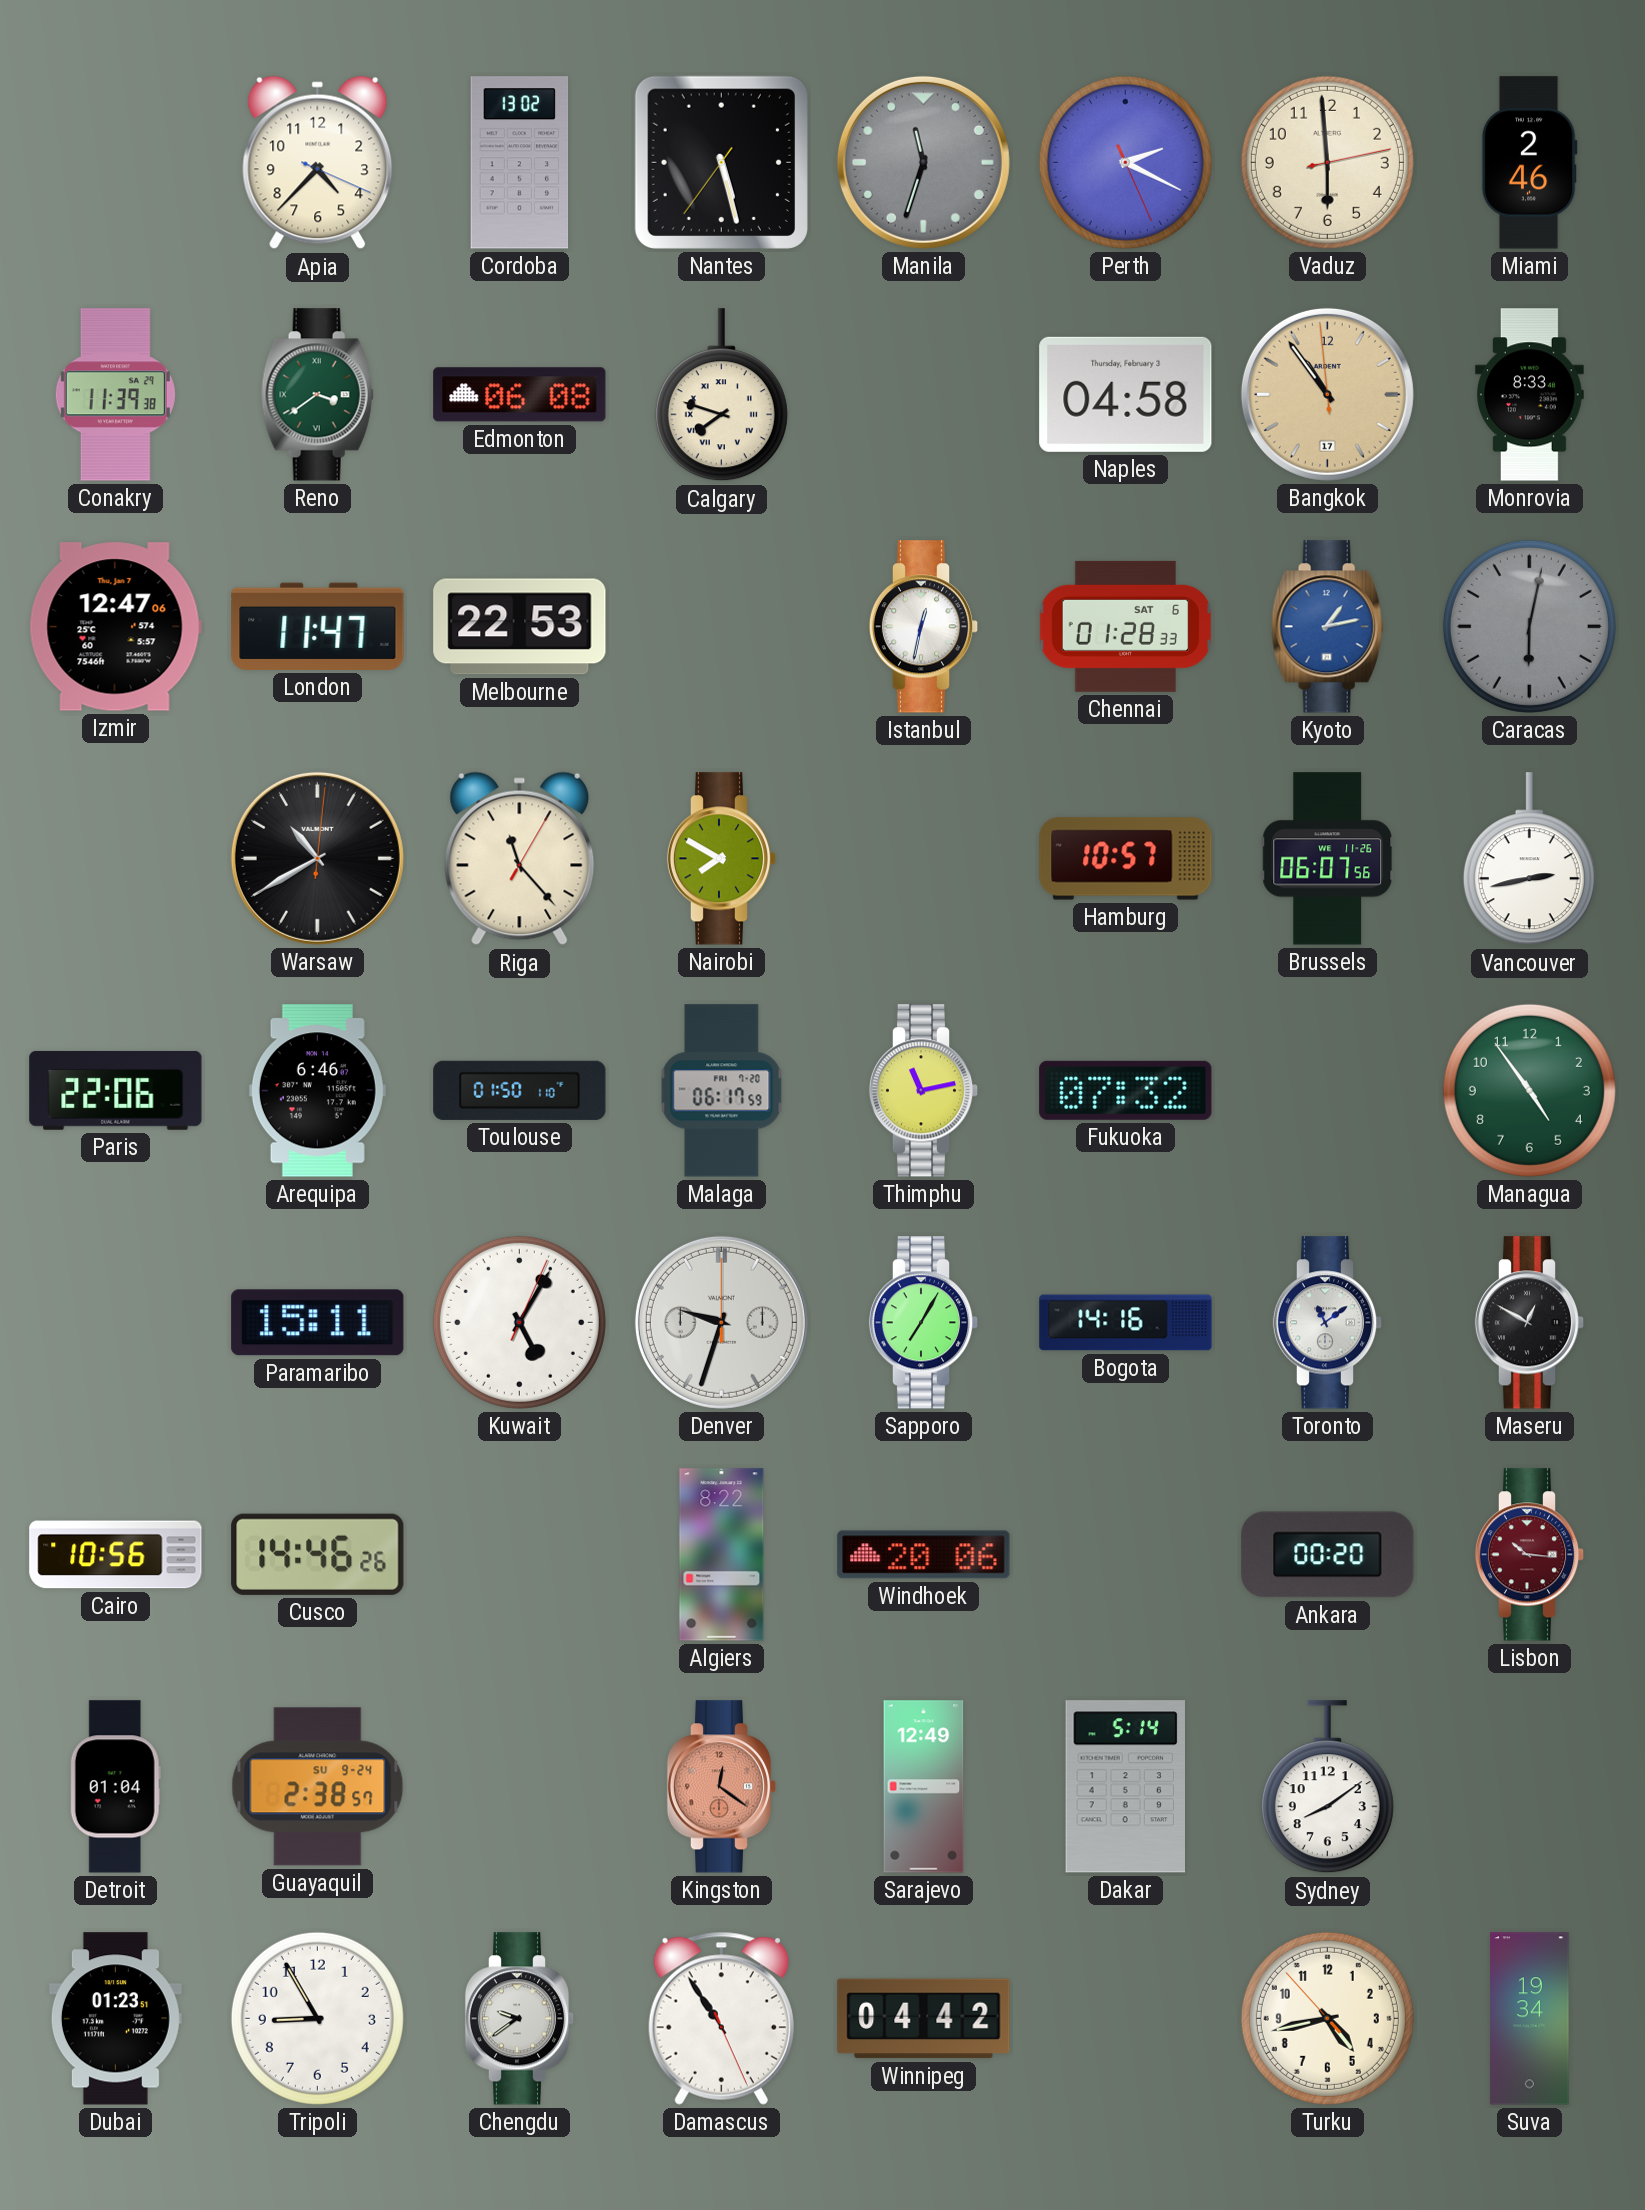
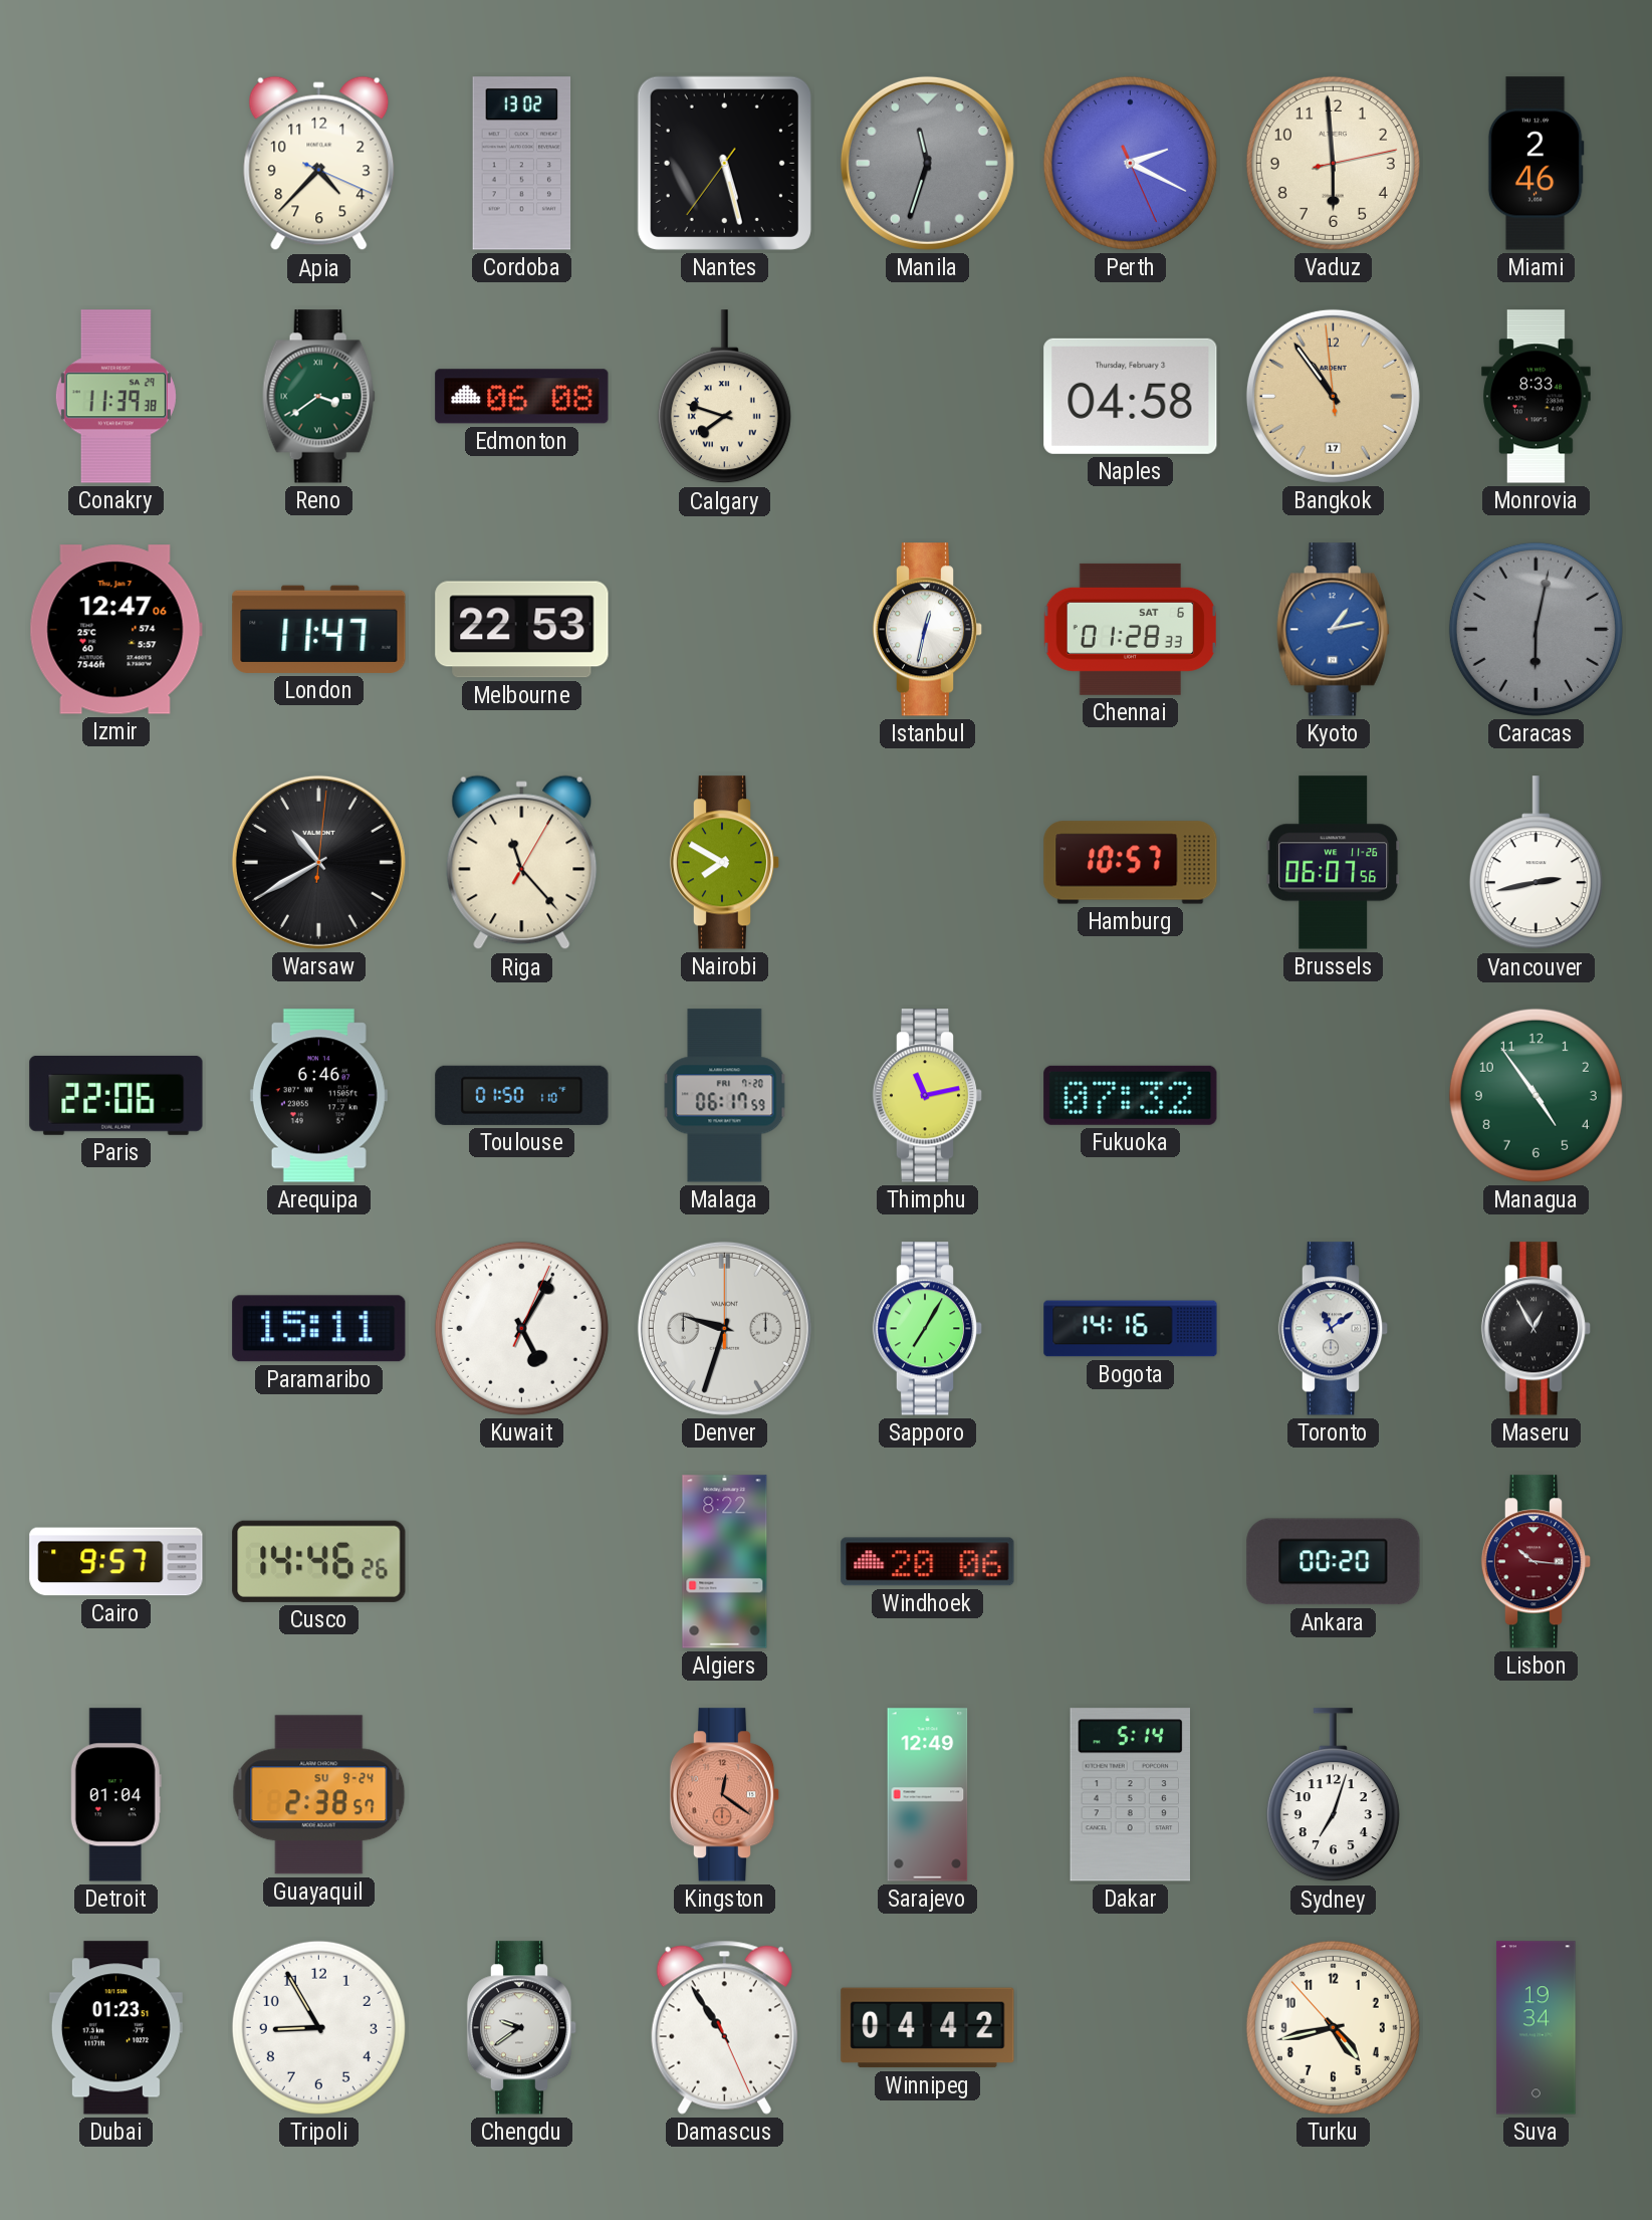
Maseru: 12:50 -> 12:55 (1537, 1329)
Cairo: 10:56 -> 9:57 (116, 1562)
Sydney: 8:09 -> 7:03 (1333, 1795)
